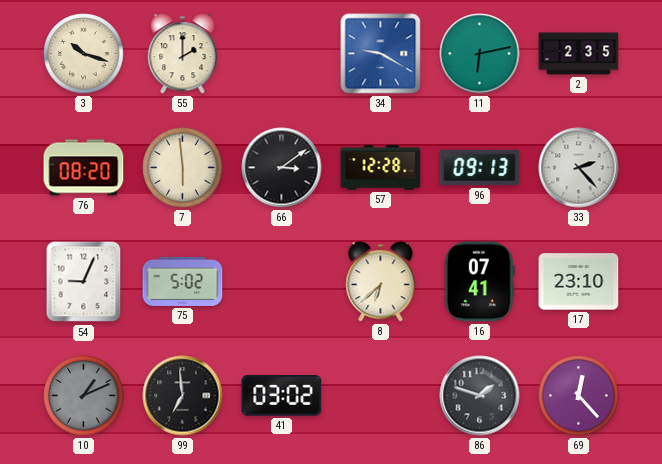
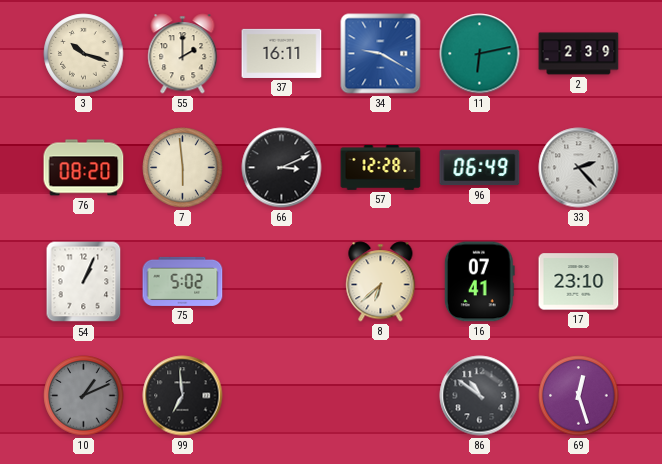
37: none -> 16:11 (282, 53)
2: 2:35 -> 2:39 (579, 54)
66: 3:09 -> 3:11 (282, 168)
96: 09:13 -> 06:49 (480, 168)
54: 9:04 -> 1:04 (84, 282)
41: 03:02 -> none (282, 396)
86: 1:48 -> 10:51 (480, 396)
69: 12:23 -> 12:27 (579, 396)
